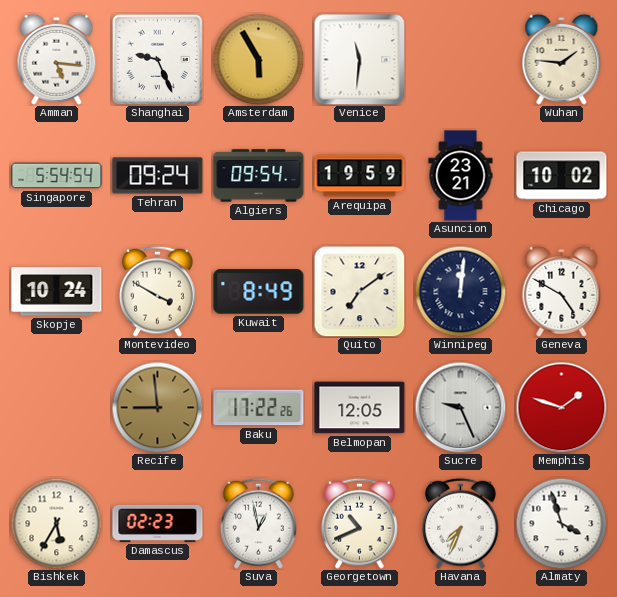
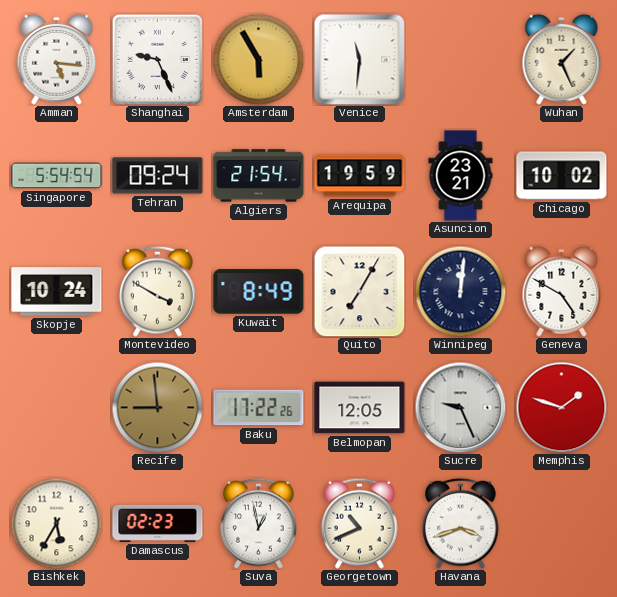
Wuhan: 1:46 -> 1:26 (562, 59)
Algiers: 09:54 -> 21:54 (259, 176)
Quito: 7:09 -> 7:05 (359, 291)
Havana: 7:34 -> 3:42 (461, 523)
Almaty: 3:57 -> none (561, 523)
